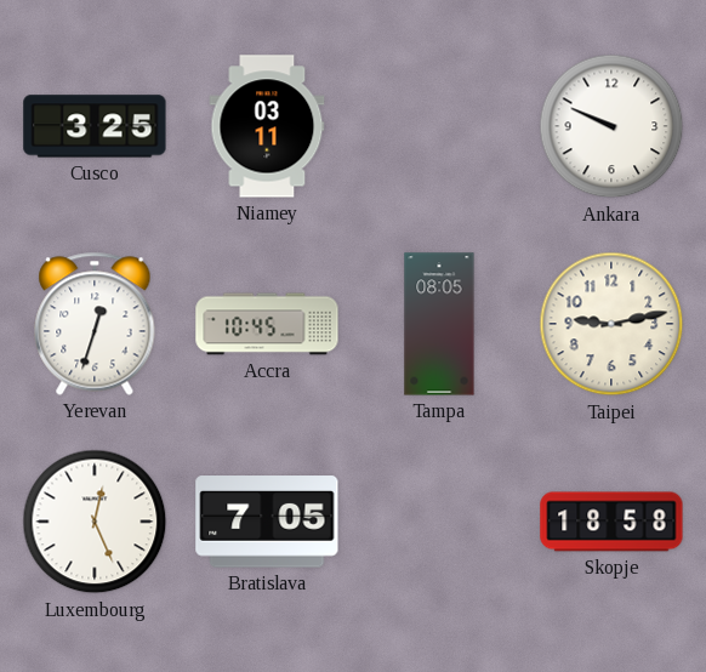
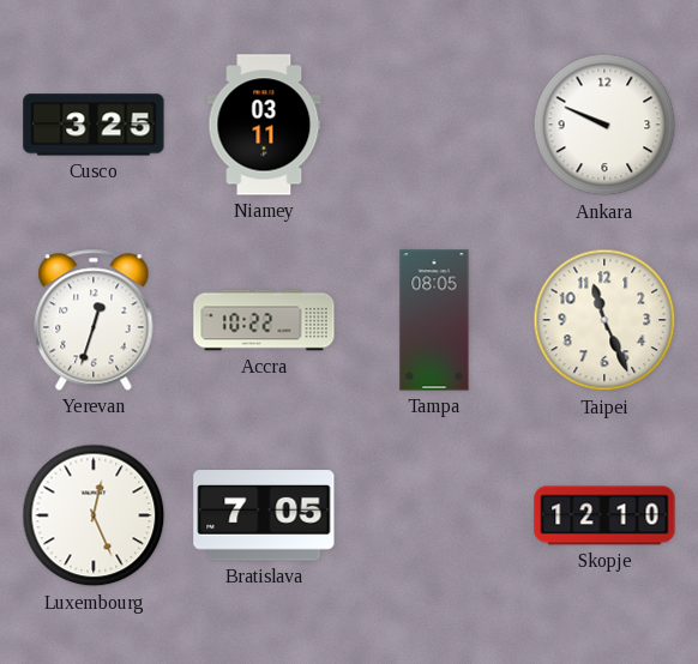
Accra: 10:45 -> 10:22 (264, 320)
Taipei: 9:13 -> 11:26 (604, 320)
Skopje: 18:58 -> 12:10 (604, 515)
